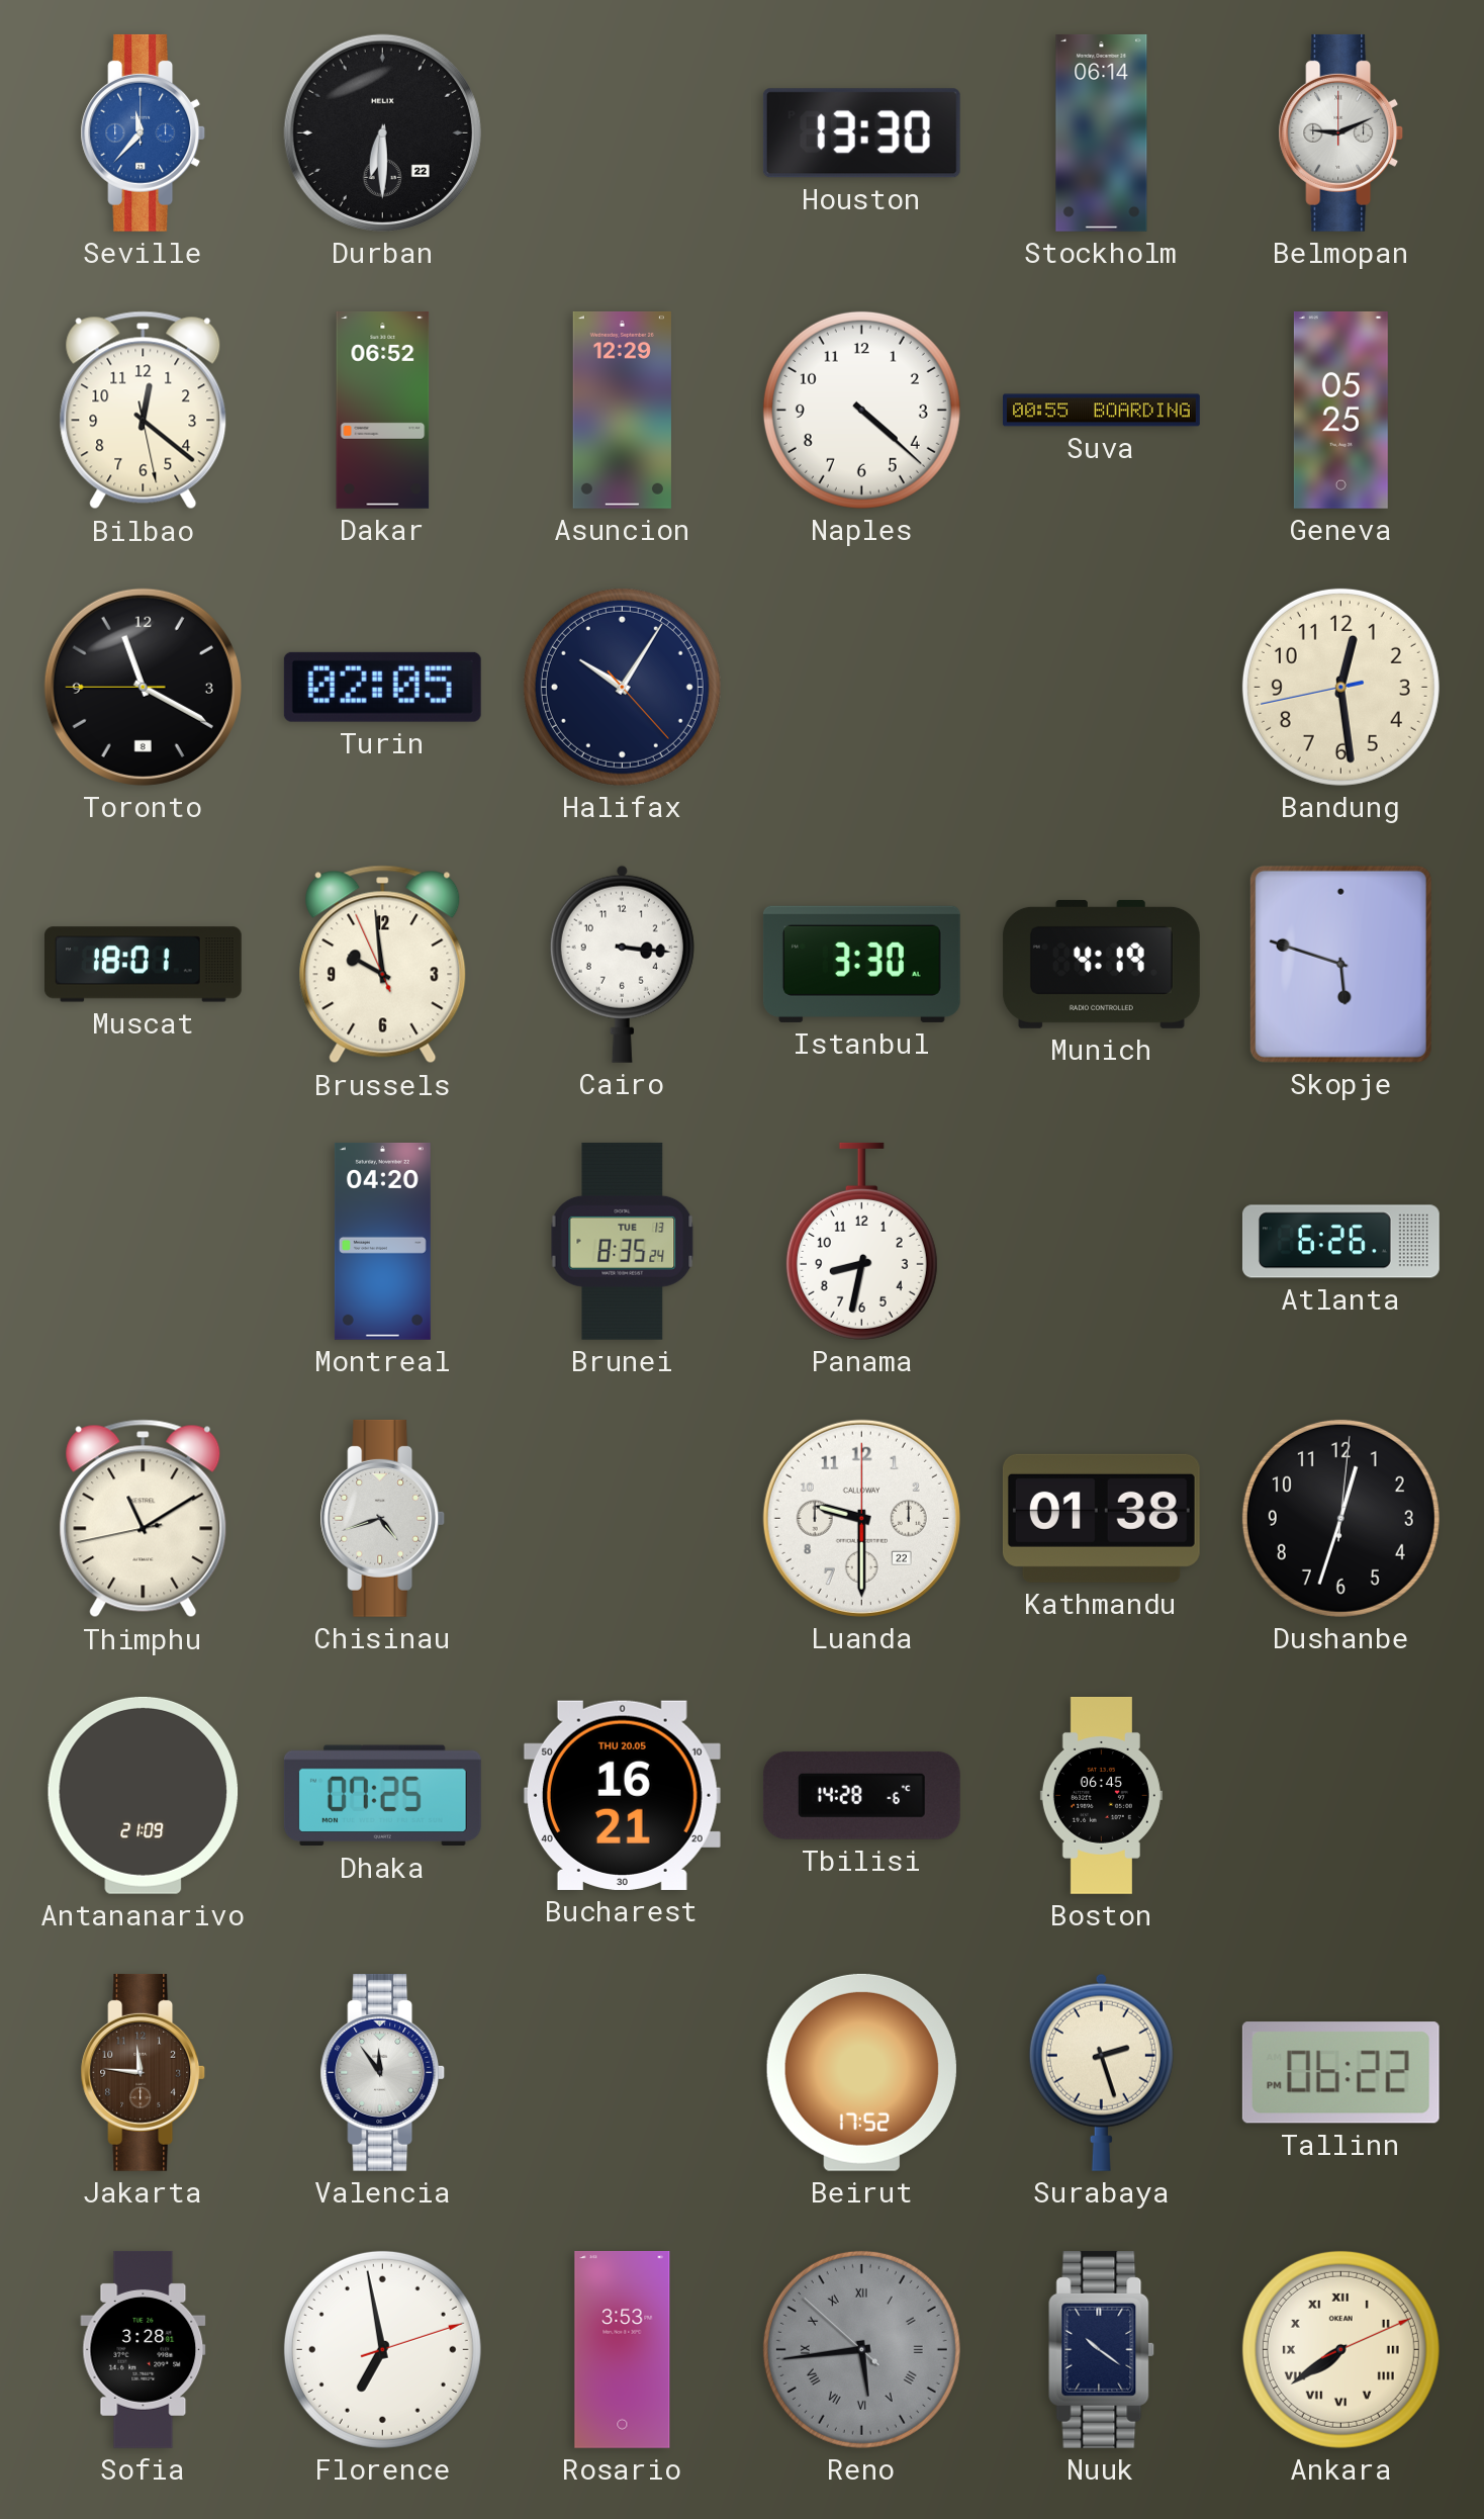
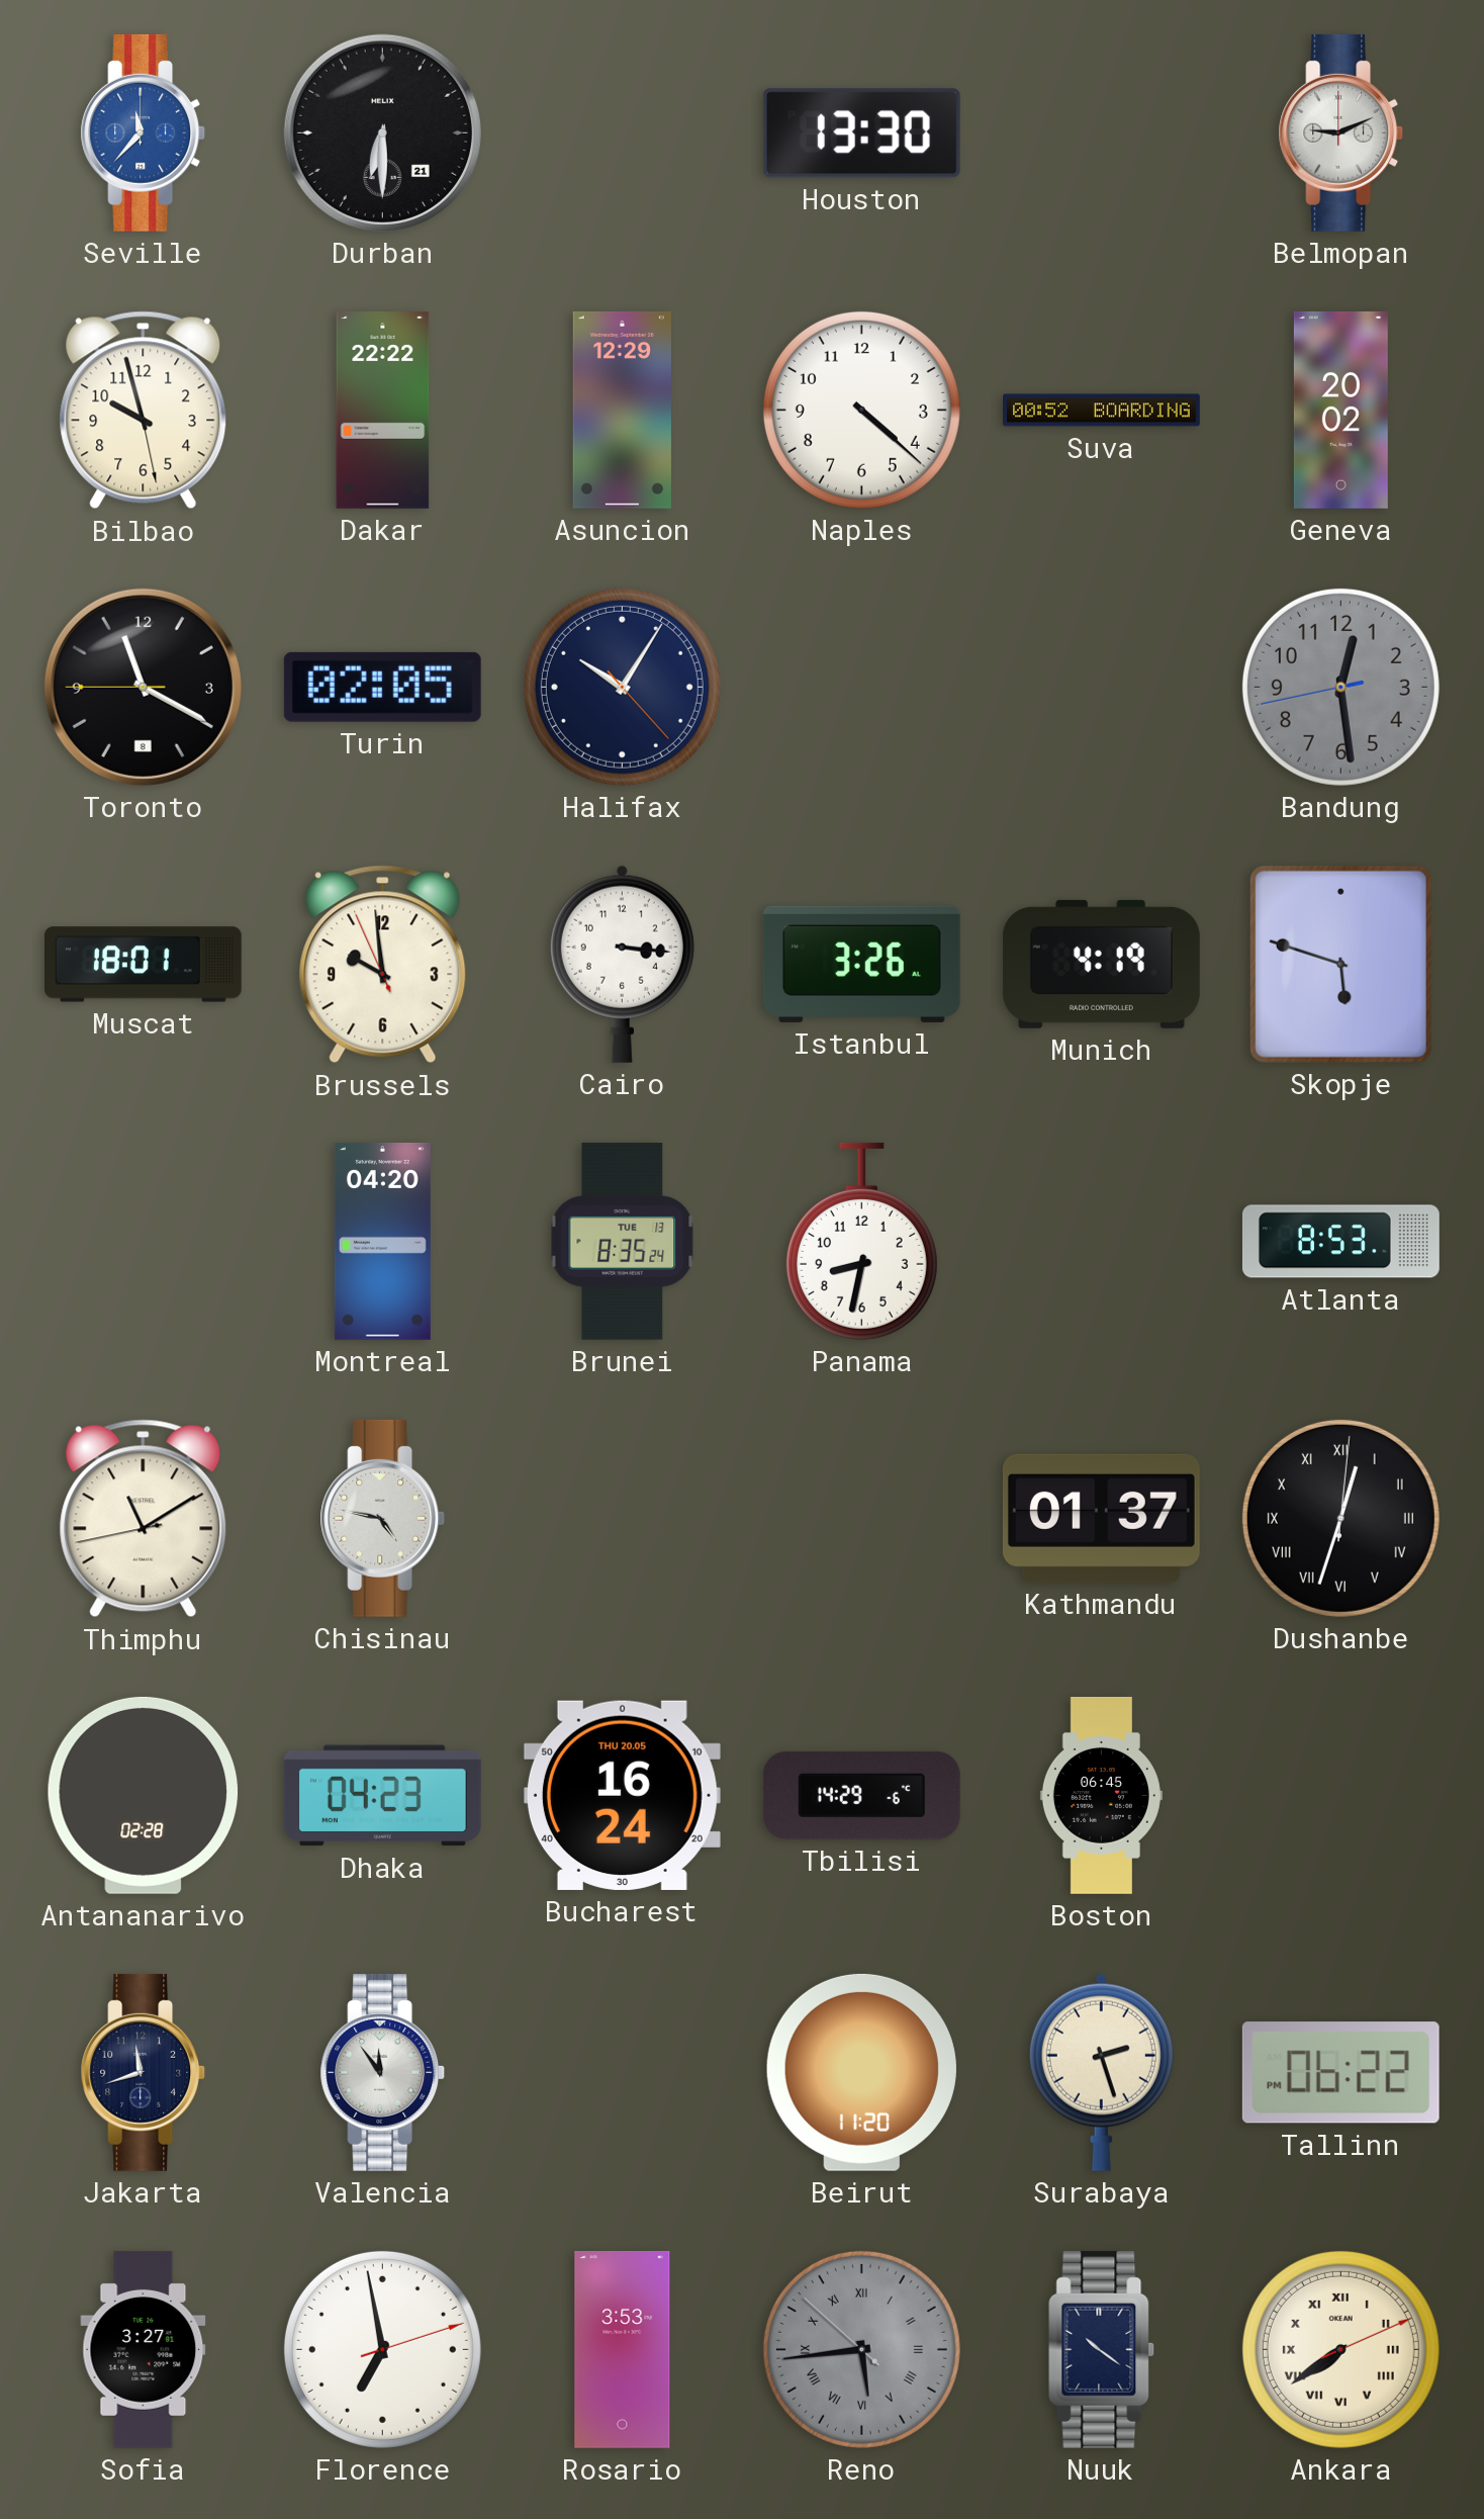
Durban date: 22 -> 21 (382, 132)
Stockholm: 06:14 -> none (1102, 132)
Bilbao: 12:21 -> 9:57 (144, 411)
Dakar: 06:52 -> 22:22 (383, 410)
Suva: 00:55 -> 00:52 (1102, 411)
Geneva: 05:25 -> 20:02 (1340, 410)
Bandung dial: cream -> grey (1340, 687)
Istanbul: 3:30 -> 3:26 (861, 964)
Atlanta: 6:26 -> 8:53 (1340, 1242)
Chisinau: 4:42 -> 4:47 (383, 1518)
Luanda: 9:30 -> none (861, 1518)
Kathmandu: 01:38 -> 01:37 (1101, 1518)
Dushanbe numerals: Arabic -> Roman (1340, 1518)
Antananarivo: 21:09 -> 02:28 (144, 1795)
Dhaka: 07:25 -> 04:23 (382, 1796)
Bucharest: 16:21 -> 16:24 (622, 1795)
Tbilisi: 14:28 -> 14:29 (861, 1795)
Jakarta: 11:46 -> 11:42 (144, 2072)
Jakarta dial: brown -> navy (144, 2072)
Beirut: 17:52 -> 11:20 (861, 2072)
Sofia: 3:28 -> 3:27 (144, 2349)
